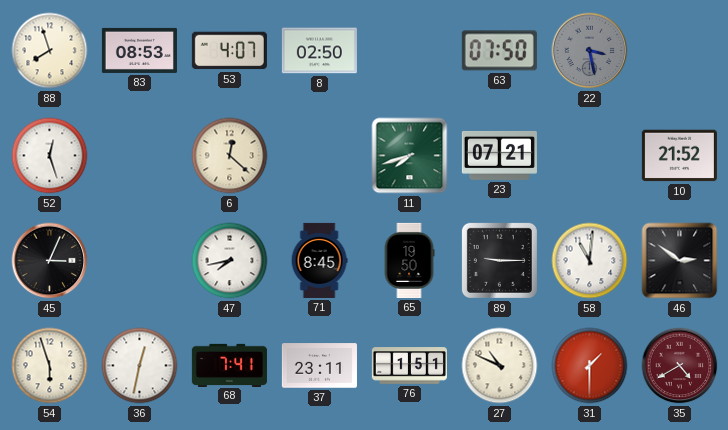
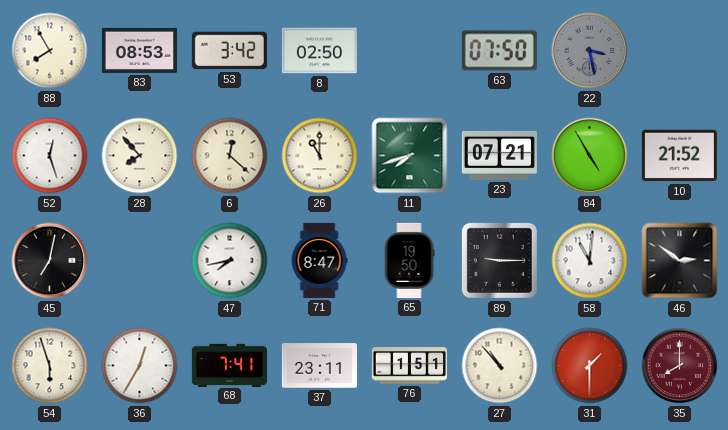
88: 7:57 -> 7:55 (50, 51)
53: 4:07 -> 3:42 (229, 51)
28: none -> 7:53 (140, 156)
26: none -> 11:00 (320, 156)
84: none -> 4:55 (590, 156)
45: 3:04 -> 7:02 (50, 261)
71: 8:45 -> 8:47 (319, 260)
36: 12:32 -> 12:35 (140, 366)
27: 10:49 -> 10:53 (500, 366)
35: 4:40 -> 8:00 (680, 366)
